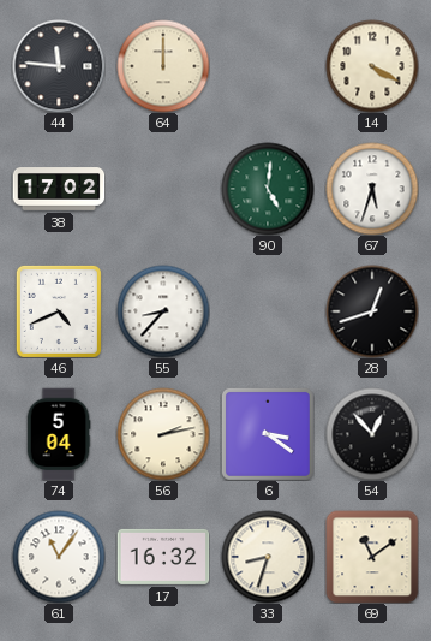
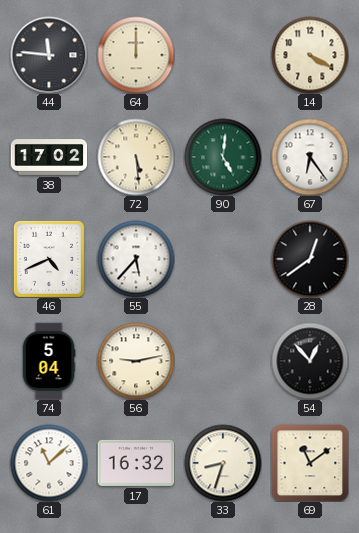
72: none -> 5:29 (136, 157)
67: 5:33 -> 6:24 (310, 157)
55: 8:37 -> 5:37 (136, 259)
28: 12:42 -> 12:39 (310, 259)
56: 2:13 -> 9:13 (136, 361)
6: 3:21 -> none (268, 434)
61: 11:06 -> 11:08 (49, 463)
